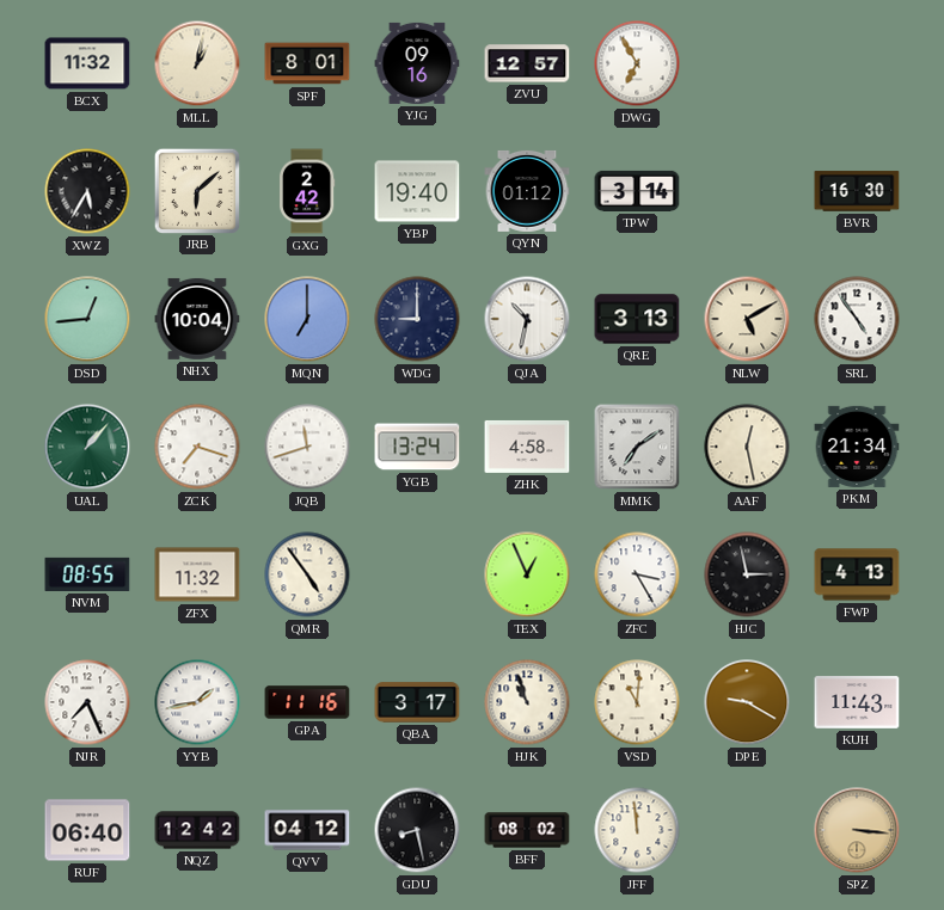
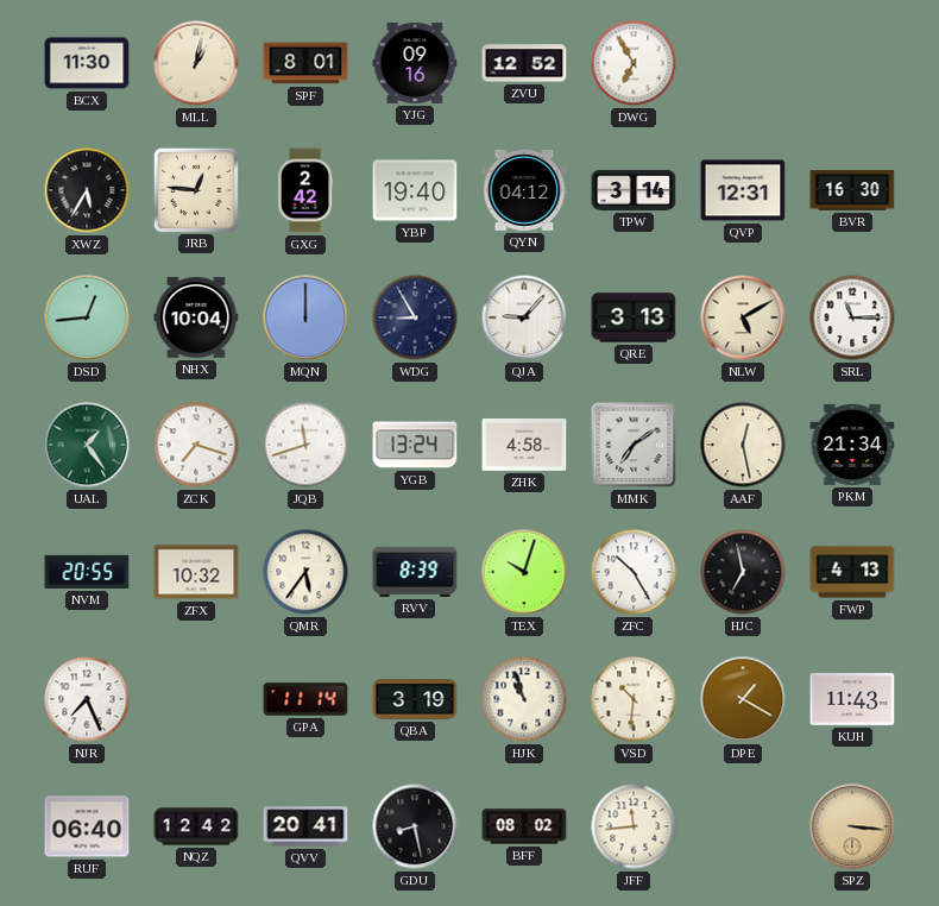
BCX: 11:32 -> 11:30 (87, 63)
ZVU: 12:57 -> 12:52 (524, 63)
JRB: 6:08 -> 12:46 (195, 189)
QYN: 01:12 -> 04:12 (524, 190)
QVP: none -> 12:31 (743, 190)
MQN: 7:00 -> 12:00 (305, 317)
WDG: 9:00 -> 8:55 (415, 317)
QJA: 10:32 -> 9:07 (524, 317)
SRL: 4:54 -> 11:15 (852, 317)
UAL: 1:07 -> 1:24 (87, 445)
NVM: 08:55 -> 20:55 (87, 572)
ZFX: 11:32 -> 10:32 (196, 572)
QMR: 4:54 -> 5:36 (305, 572)
RVV: none -> 8:39 (415, 572)
TEX: 12:56 -> 10:03 (524, 572)
ZFC: 3:25 -> 10:25 (634, 572)
HJC: 2:58 -> 6:58 (743, 572)
YYB: 1:43 -> none (197, 702)
GPA: 11:16 -> 11:14 (305, 699)
QBA: 3:17 -> 3:19 (415, 699)
VSD: 11:01 -> 10:31 (634, 699)
DPE: 9:20 -> 1:20 (743, 699)
QVV: 04:12 -> 20:41 (305, 826)
JFF: 11:59 -> 11:44 (634, 826)
